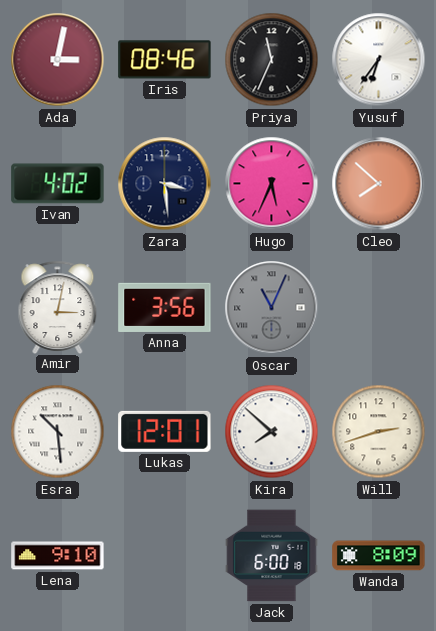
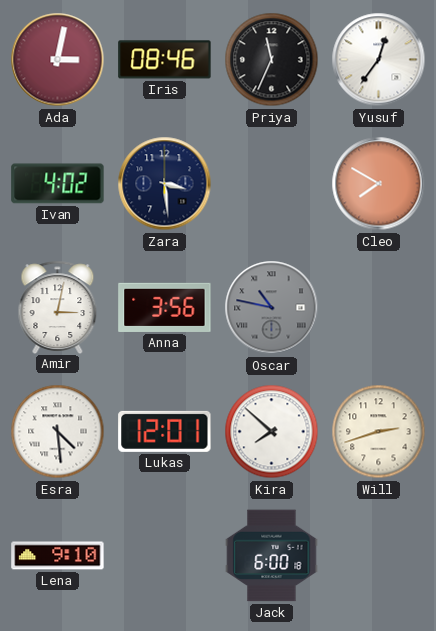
Yusuf: 6:36 -> 12:36 (379, 60)
Hugo: 5:34 -> none (272, 184)
Cleo: 7:52 -> 7:50 (379, 184)
Oscar: 11:04 -> 10:47 (272, 308)
Esra: 10:29 -> 4:29 (58, 432)
Wanda: 8:09 -> none (379, 556)
